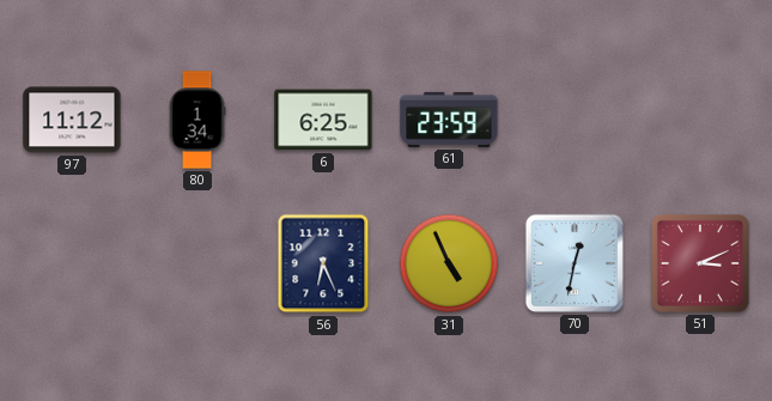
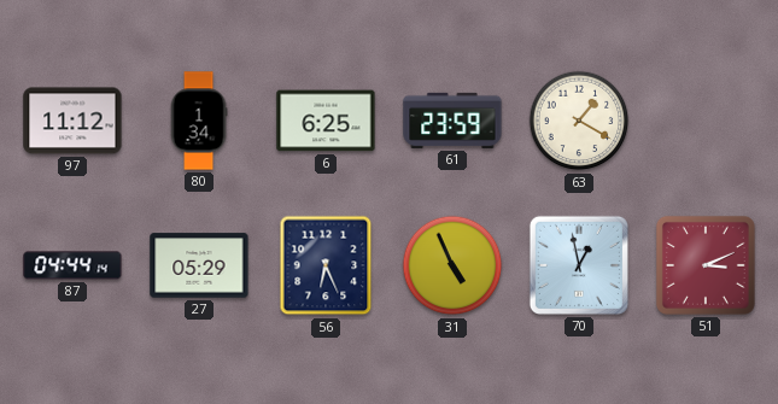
63: none -> 1:20 (579, 121)
87: none -> 04:44 (72, 265)
27: none -> 05:29 (199, 265)
70: 12:32 -> 12:58 (579, 265)
